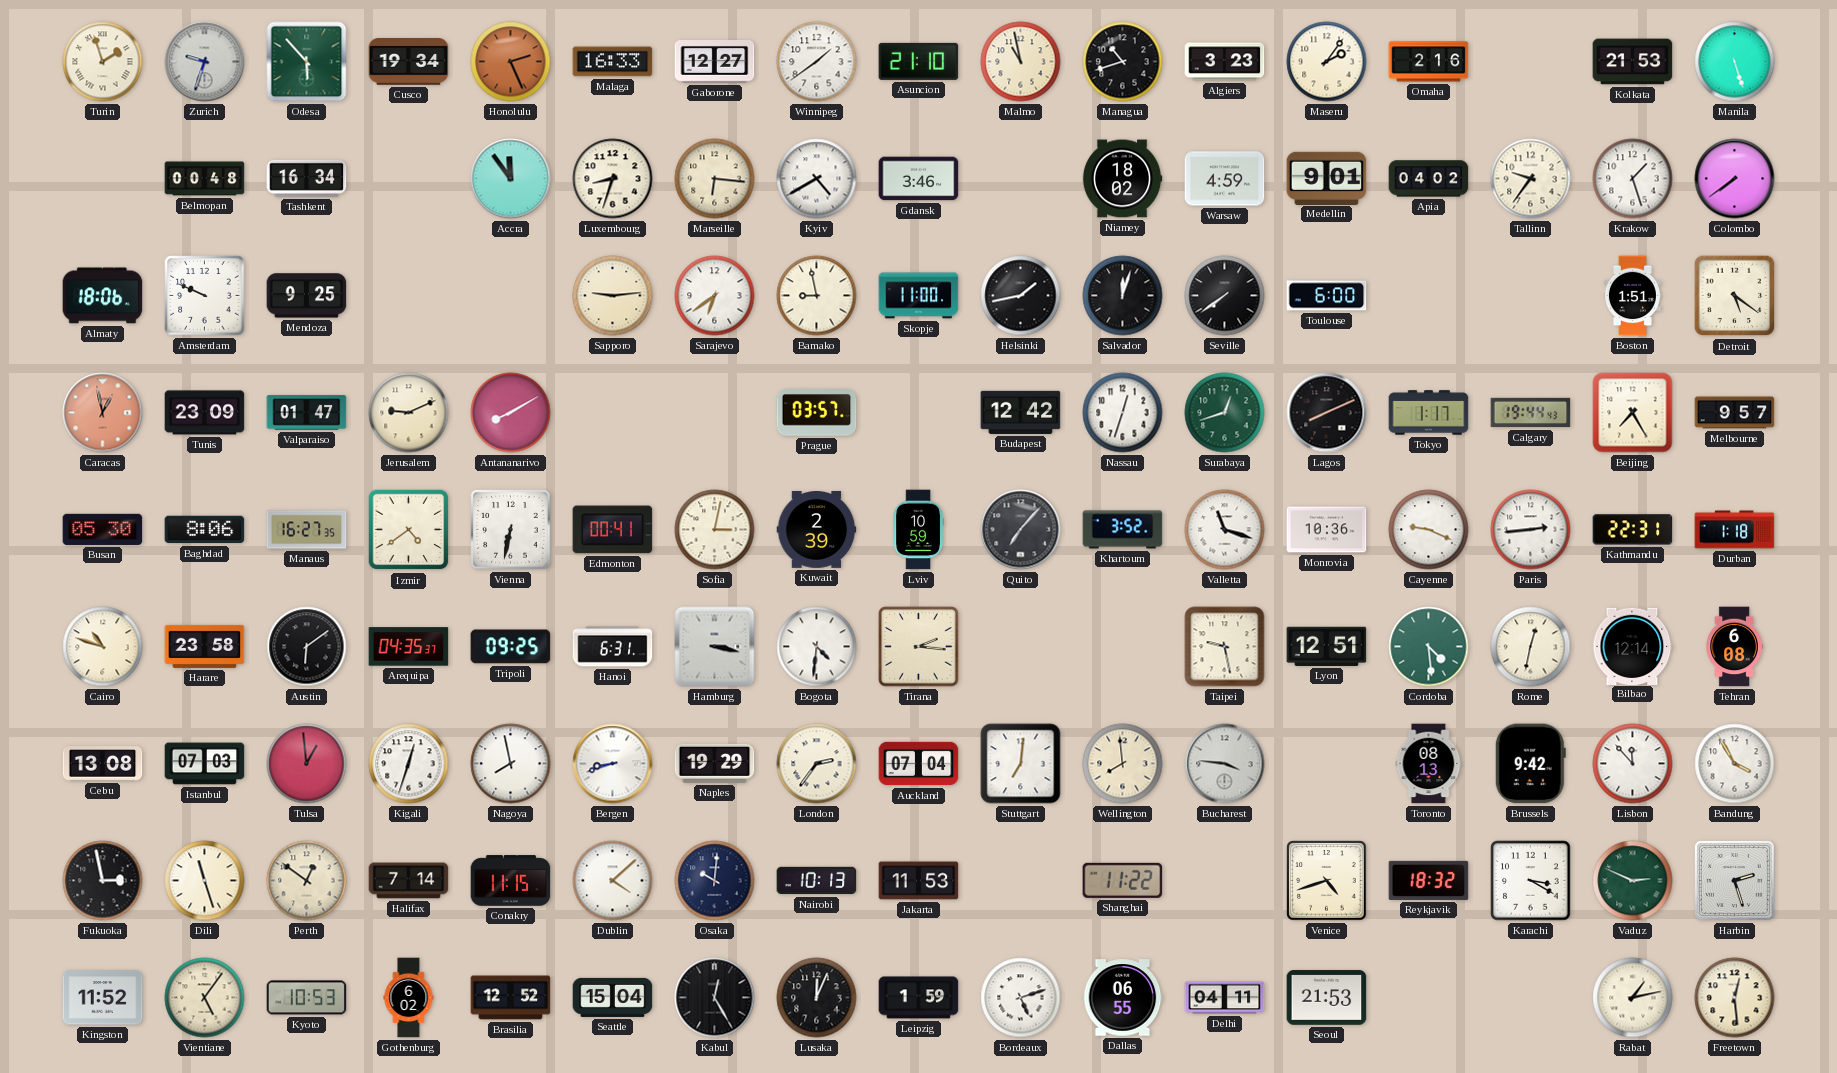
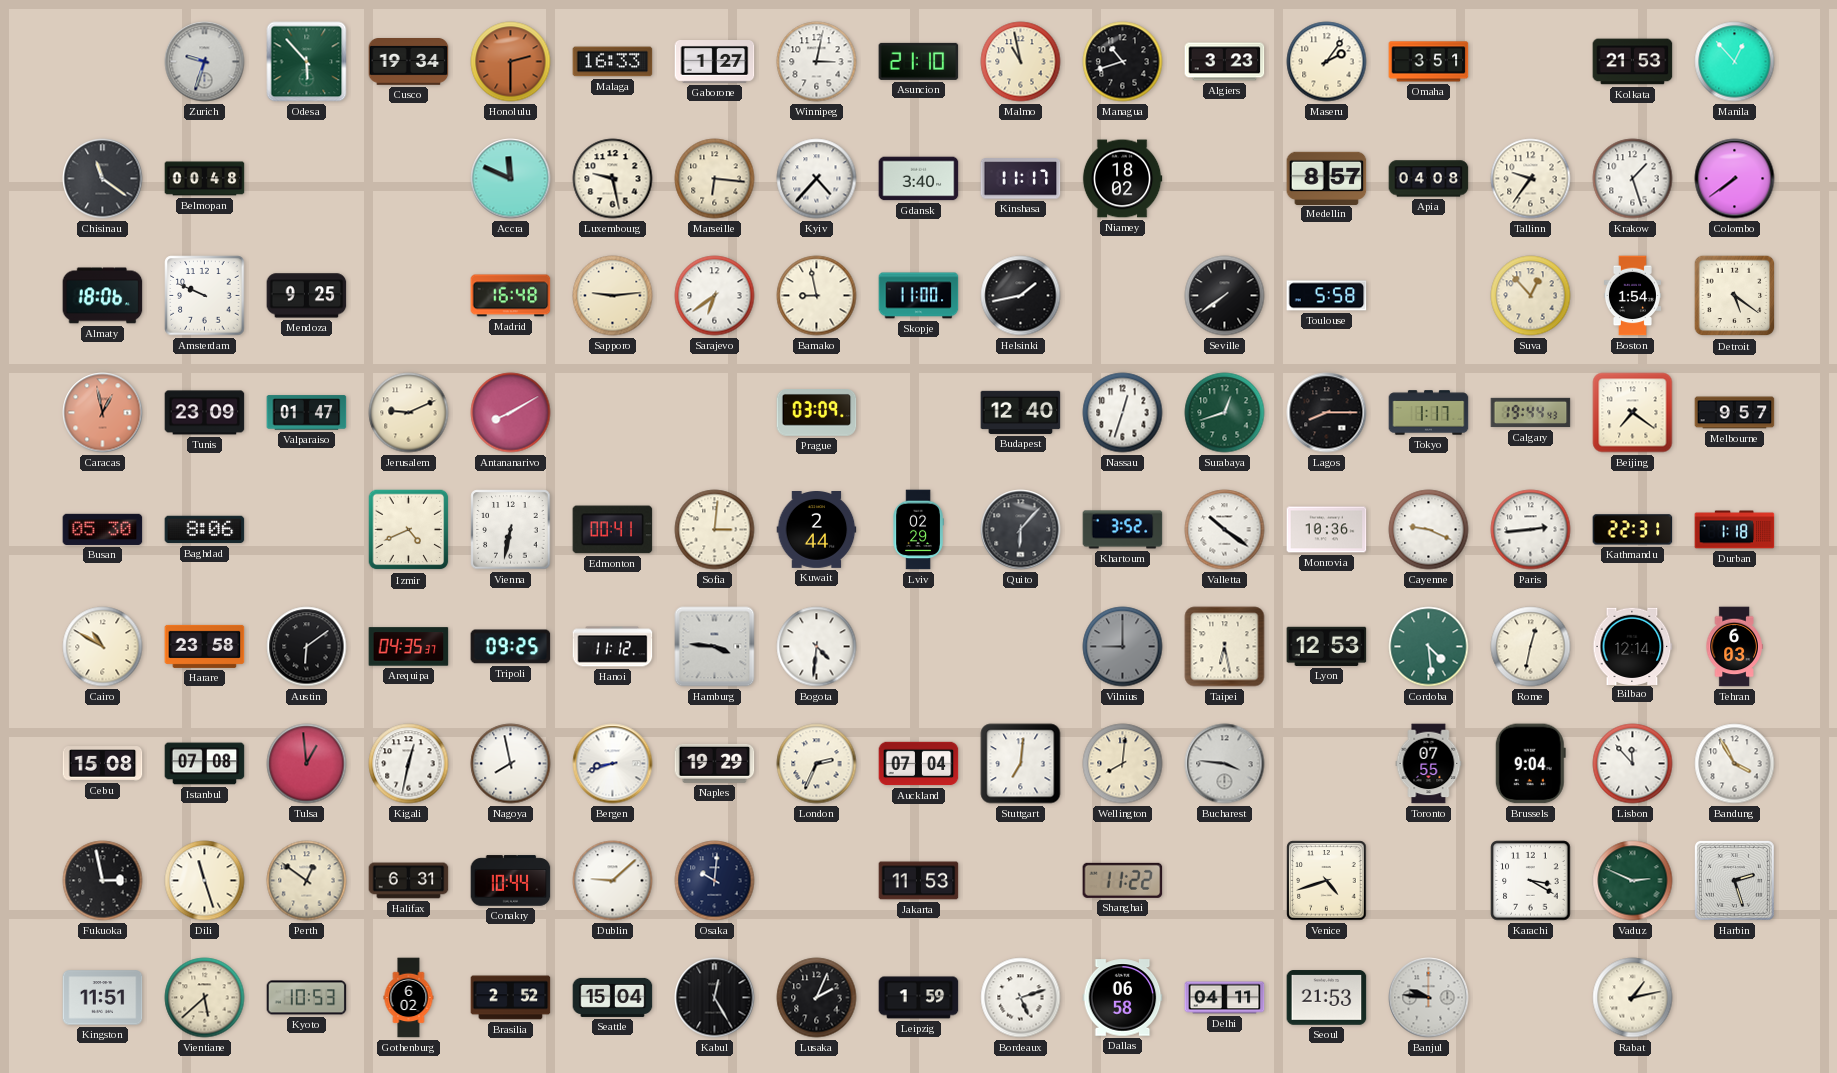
Turin: 1:57 -> none (103, 62)
Honolulu: 2:26 -> 2:30 (511, 62)
Gaborone: 12:27 -> 1:27 (715, 62)
Winnipeg: 1:39 -> 3:02 (817, 62)
Omaha: 2:16 -> 3:51 (1429, 62)
Manila: 5:27 -> 12:53 (1735, 62)
Chisinau: none -> 11:21 (103, 179)
Tashkent: 16:34 -> none (307, 178)
Accra: 11:54 -> 11:49 (511, 179)
Luxembourg: 8:33 -> 9:28 (613, 179)
Kyiv: 4:40 -> 4:37 (817, 179)
Gdansk: 3:46 -> 3:40 (919, 179)
Kinshasa: none -> 11:17 (1021, 179)
Warsaw: 4:59 -> none (1225, 179)
Medellin: 9:01 -> 8:57 (1327, 178)
Apia: 04:02 -> 04:08 (1429, 179)
Madrid: none -> 16:48 (511, 296)
Salvador: 12:03 -> none (1123, 296)
Toulouse: 6:00 -> 5:58 (1327, 296)
Suva: none -> 12:53 (1531, 296)
Boston: 1:51 -> 1:54 (1632, 296)
Prague: 03:57 -> 03:09 (817, 413)
Budapest: 12:42 -> 12:40 (1021, 412)
Lagos: 8:11 -> 8:15 (1327, 413)
Beijing: 7:25 -> 7:21 (1633, 413)
Manaus: 16:27 -> none (307, 530)
Izmir: 4:39 -> 4:41 (409, 530)
Sofia: 3:02 -> 3:01 (715, 530)
Kuwait: 2:39 -> 2:44 (817, 530)
Lviv: 10:59 -> 02:29 (918, 530)
Quito: 7:07 -> 6:07 (1021, 530)
Valletta: 11:18 -> 10:21 (1225, 530)
Cairo: 10:48 -> 10:50 (103, 647)
Hanoi: 6:31 -> 11:12 (613, 647)
Hamburg: 3:17 -> 3:46 (715, 647)
Tirana: 2:16 -> none (919, 647)
Vilnius: none -> 9:00 (1123, 647)
Taipei: 9:28 -> 6:28 (1225, 647)
Lyon: 12:51 -> 12:53 (1327, 646)
Tehran: 6:08 -> 6:03 (1734, 647)
Cebu: 13:08 -> 15:08 (103, 764)
Istanbul: 07:03 -> 07:08 (205, 764)
Kigali: 12:33 -> 12:32 (409, 764)
London: 2:36 -> 2:34 (817, 764)
Wellington: 7:59 -> 8:01 (1123, 764)
Toronto: 08:13 -> 07:55 (1429, 764)
Brussels: 9:42 -> 9:04 (1530, 764)
Halifax: 7:14 -> 6:31 (409, 881)
Conakry: 11:15 -> 10:44 (511, 881)
Dublin: 4:08 -> 9:08 (613, 881)
Nairobi: 10:13 -> none (817, 881)
Reykjavik: 18:32 -> none (1429, 880)
Kingston: 11:52 -> 11:51 (103, 998)
Vientiane: 5:06 -> 5:38 (205, 998)
Brasilia: 12:52 -> 2:52 (511, 998)
Lusaka: 12:04 -> 2:04 (817, 998)
Dallas: 06:55 -> 06:58 (1123, 998)
Banjul: none -> 9:46 (1429, 998)
Freetown: 12:29 -> none (1735, 998)
